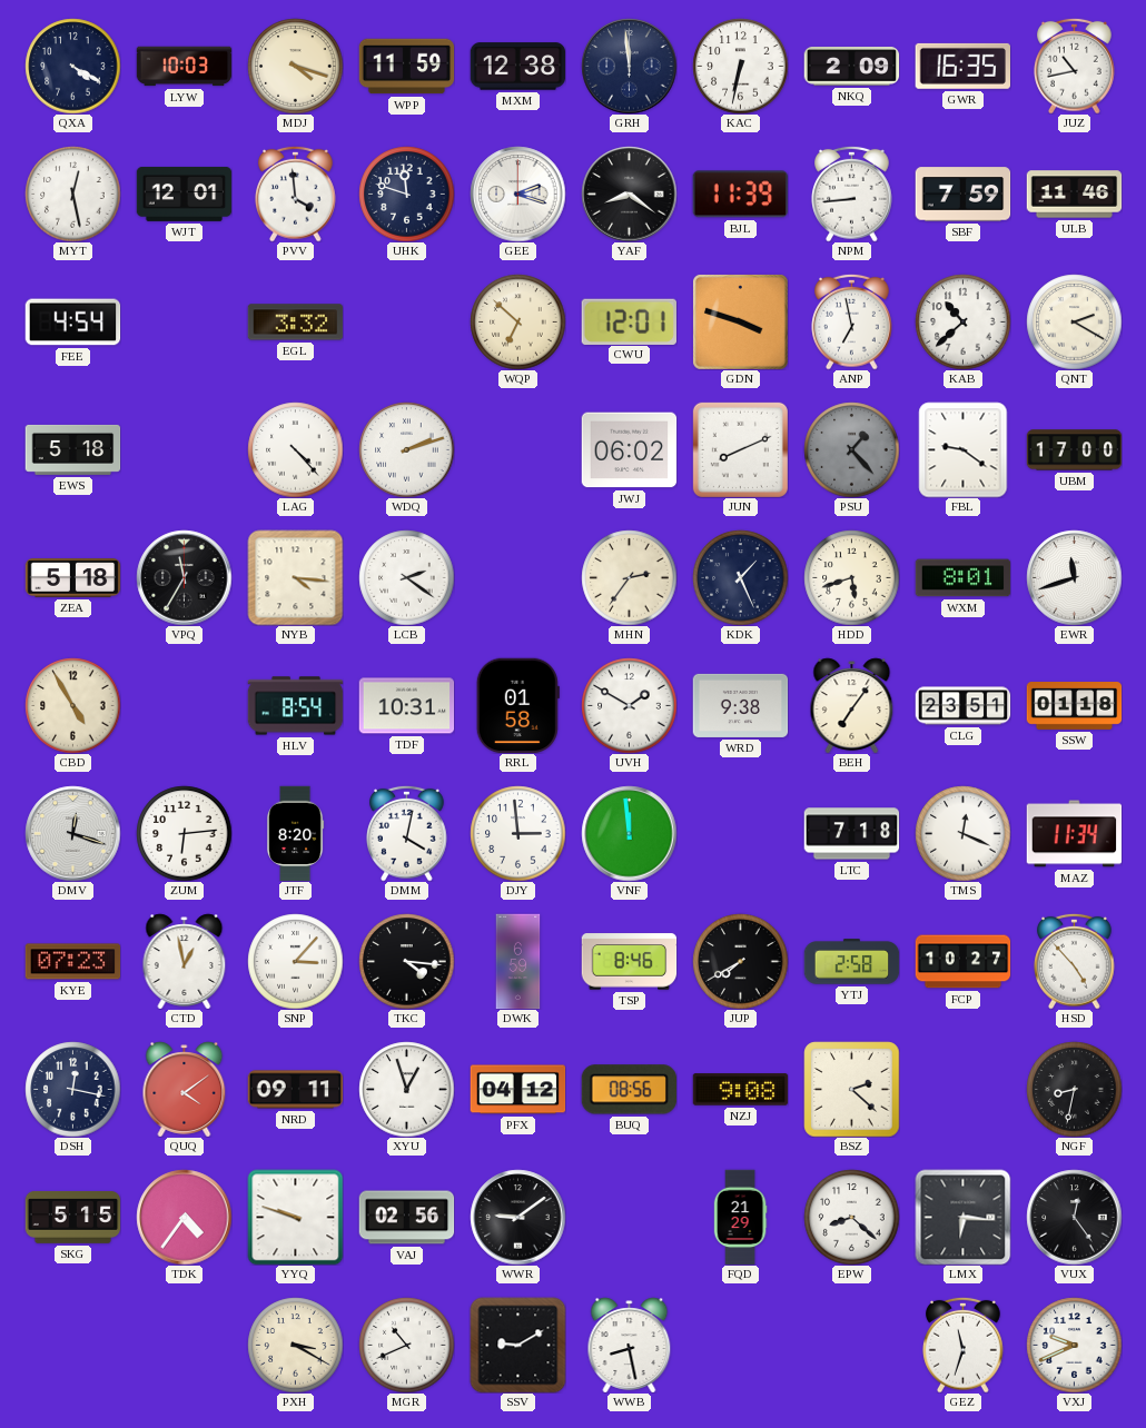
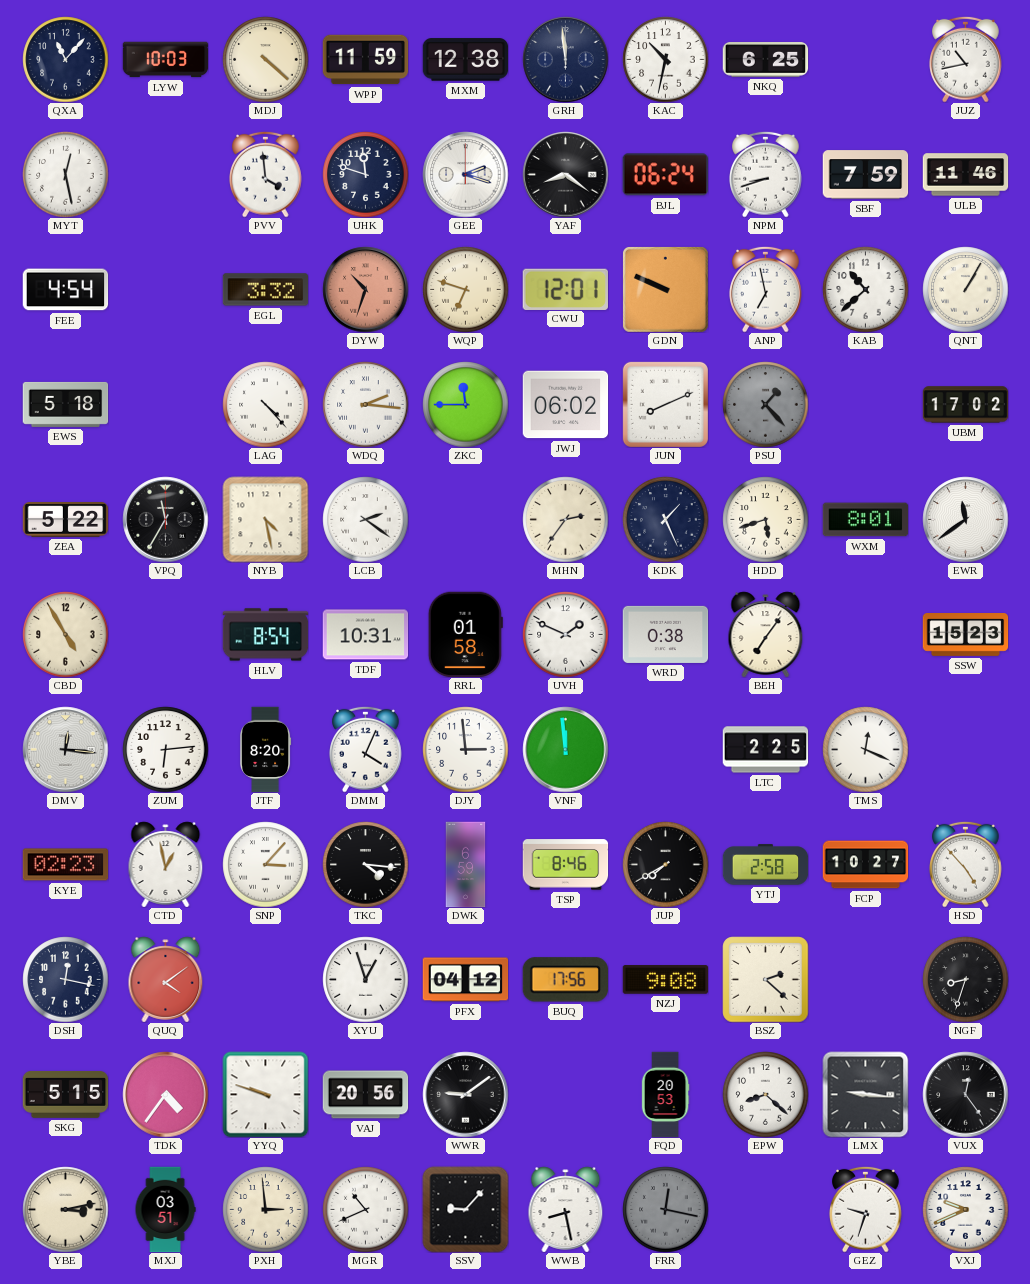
QXA: 4:20 -> 11:07 (65, 59)
MDJ: 4:18 -> 4:22 (265, 59)
KAC: 6:32 -> 10:32 (665, 59)
NKQ: 2:09 -> 6:25 (765, 60)
GWR: 16:35 -> none (962, 66)
WJT: 12:01 -> none (184, 194)
BJL: 11:39 -> 06:24 (665, 175)
NPM: 8:44 -> 8:42 (766, 174)
DYW: none -> 10:33 (365, 289)
WQP: 6:52 -> 6:48 (465, 289)
GDN: 3:48 -> 9:49 (665, 289)
QNT: 2:20 -> 1:05 (965, 289)
WDQ: 2:12 -> 2:16 (365, 404)
ZKC: none -> 11:45 (465, 404)
FBL: 9:21 -> none (964, 449)
UBM: 17:00 -> 17:02 (965, 405)
ZEA: 5:18 -> 5:22 (65, 520)
NYB: 4:16 -> 4:28 (265, 519)
EWR: 11:42 -> 11:39 (965, 519)
UVH: 1:50 -> 1:49 (565, 634)
WRD: 9:38 -> 0:38 (665, 634)
CLG: 23:51 -> none (962, 706)
SSW: 01:18 -> 15:23 (965, 635)
DMV: 12:18 -> 12:16 (65, 749)
DMM: 4:02 -> 4:04 (366, 749)
LTC: 7:18 -> 2:25 (765, 750)
MAZ: 11:34 -> none (1074, 834)
KYE: 07:23 -> 02:23 (65, 865)
NRD: 09:11 -> none (295, 1090)
BUQ: 08:56 -> 17:56 (565, 980)
NGF: 8:32 -> 8:33 (965, 979)
VAJ: 02:56 -> 20:56 (365, 1095)
FQD: 21:29 -> 20:53 (665, 1094)
LMX: 6:16 -> 9:16 (865, 1094)
YBE: none -> 3:13 (65, 1209)
MXJ: none -> 03:51 (165, 1209)
PXH: 3:20 -> 2:59 (265, 1209)
SSV: 9:10 -> 9:07 (465, 1209)
FRR: none -> 12:17 (665, 1209)
GEZ: 11:33 -> 9:33 (866, 1209)
